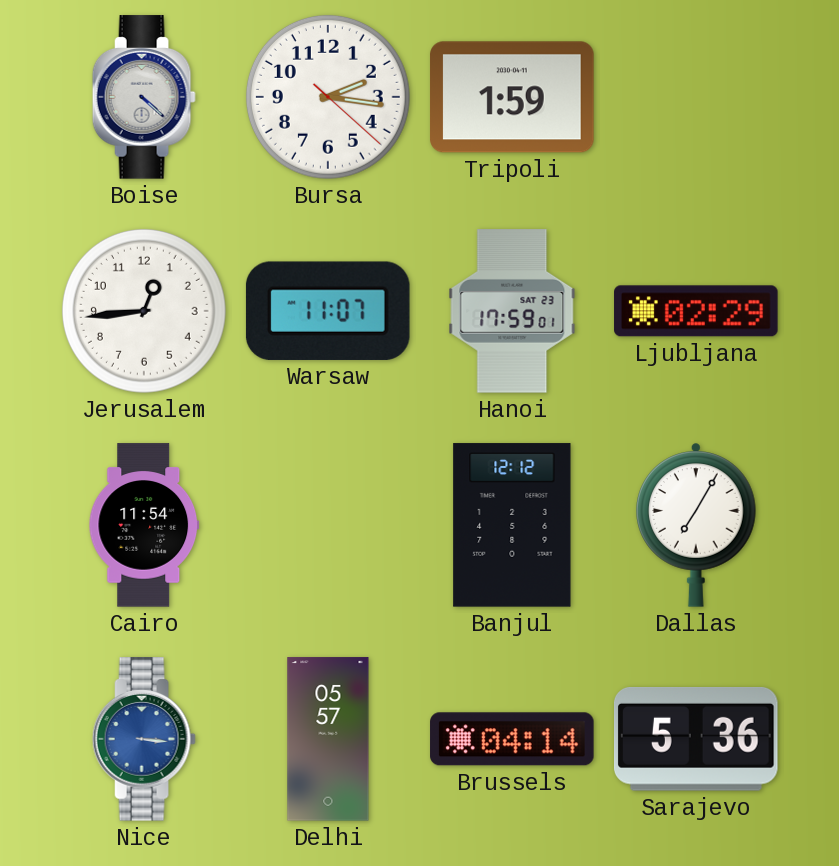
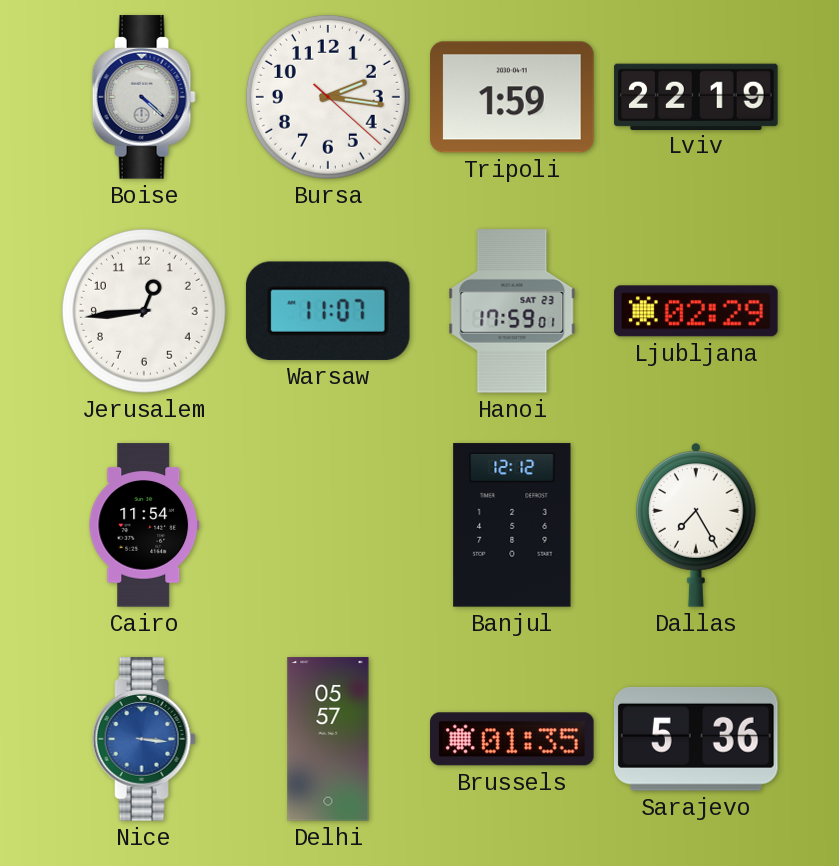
Lviv: none -> 22:19 (696, 96)
Dallas: 7:05 -> 7:25 (697, 525)
Brussels: 04:14 -> 01:35 (512, 739)
